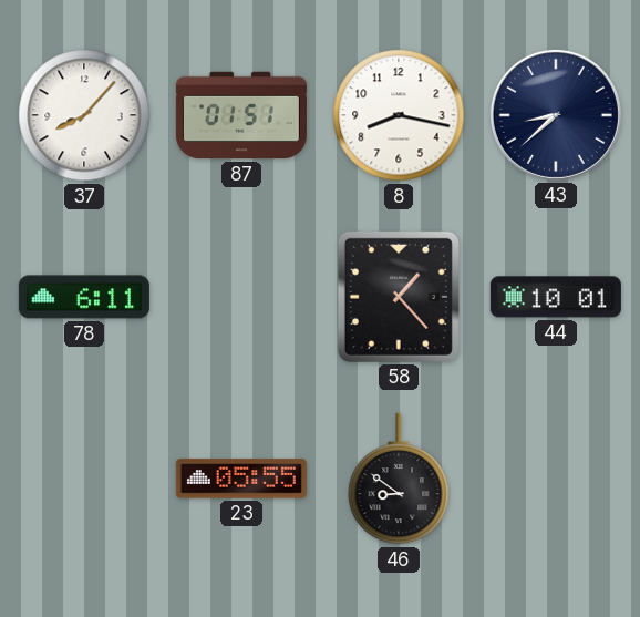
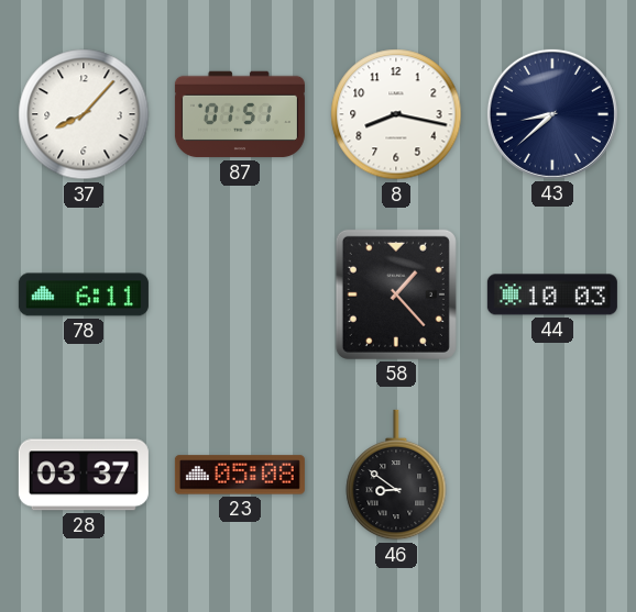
44: 10:01 -> 10:03 (552, 294)
28: none -> 03:37 (84, 475)
23: 05:55 -> 05:08 (240, 475)
